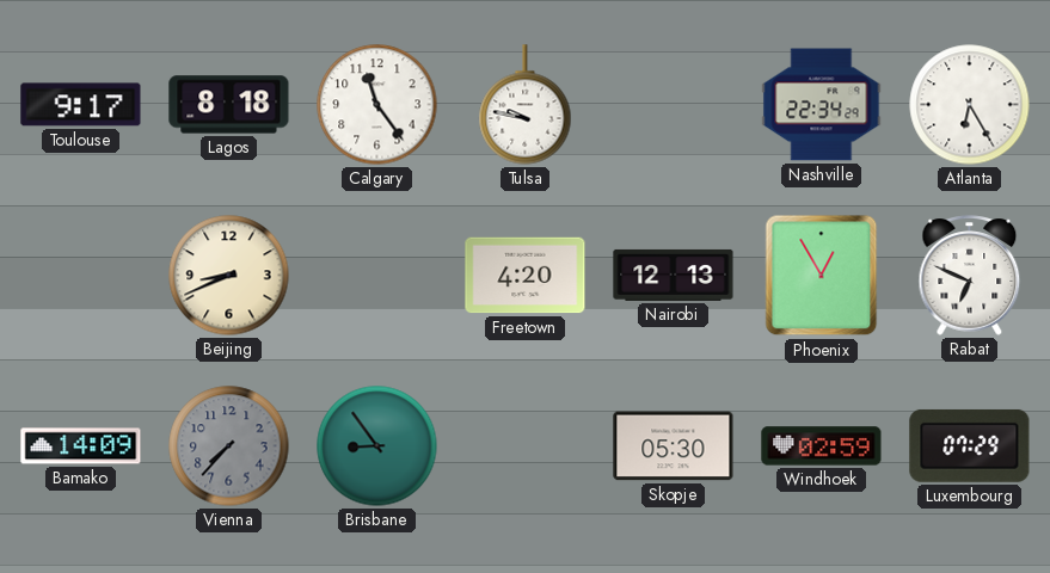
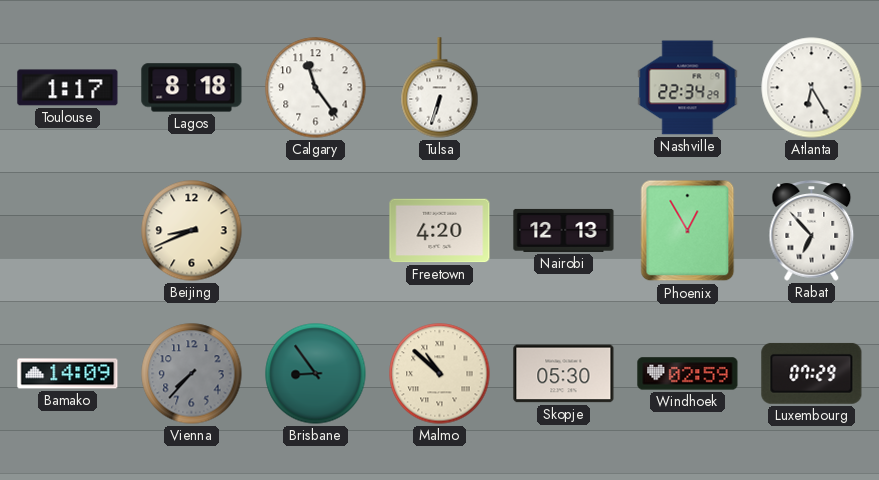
Toulouse: 9:17 -> 1:17 (68, 88)
Tulsa: 9:47 -> 6:33 (440, 88)
Rabat: 6:49 -> 6:53 (812, 231)
Malmo: none -> 10:52 (440, 374)
